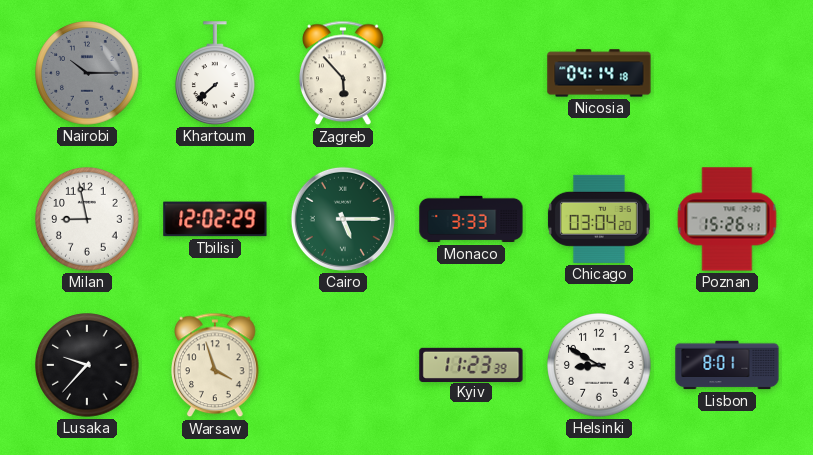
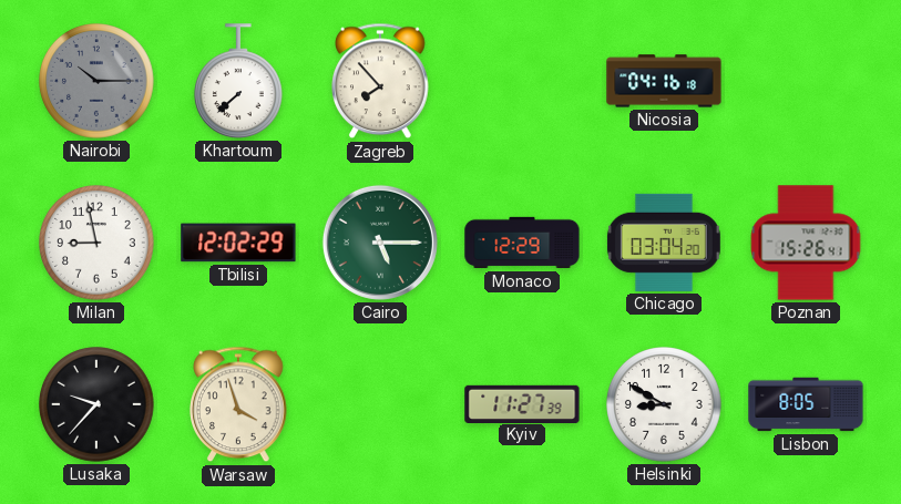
Zagreb: 5:53 -> 7:53 (380, 81)
Nicosia: 04:14 -> 04:16 (664, 81)
Monaco: 3:33 -> 12:29 (522, 243)
Kyiv: 11:23 -> 11:27 (522, 403)
Lisbon: 8:01 -> 8:05 (806, 404)
